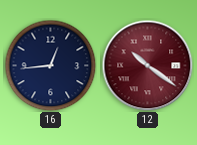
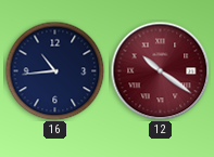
16: 12:44 -> 10:44 (54, 70)
